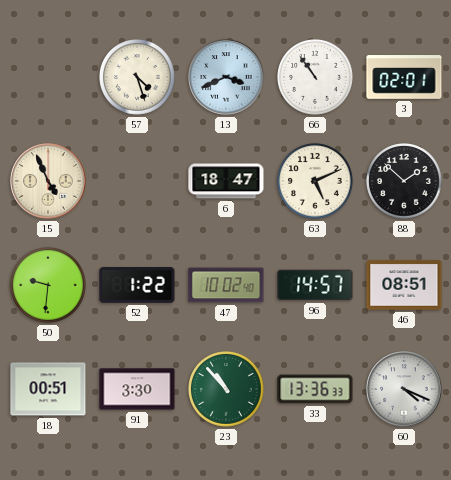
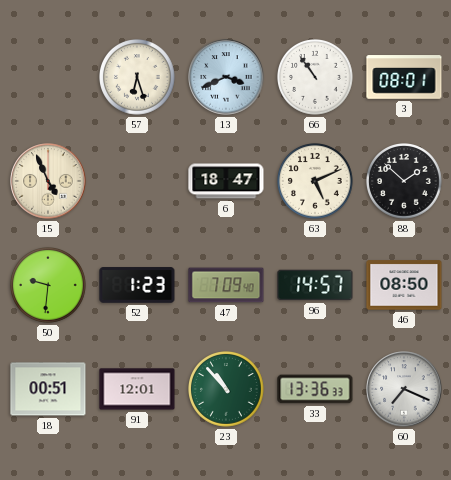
57: 4:27 -> 6:27 (138, 78)
3: 02:01 -> 08:01 (404, 77)
52: 1:22 -> 1:23 (137, 285)
47: 10:02 -> 7:09 (226, 285)
46: 08:51 -> 08:50 (404, 285)
91: 3:30 -> 12:01 (137, 389)
60: 4:19 -> 7:19 (404, 389)
